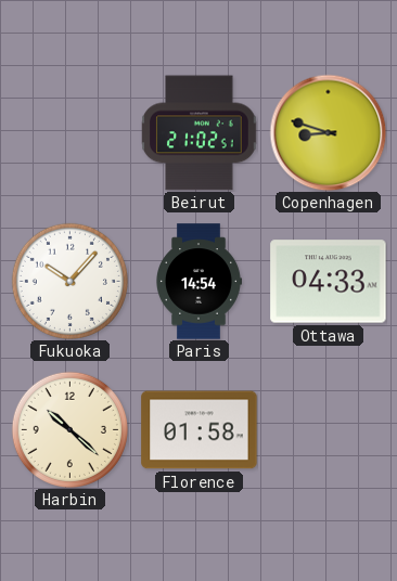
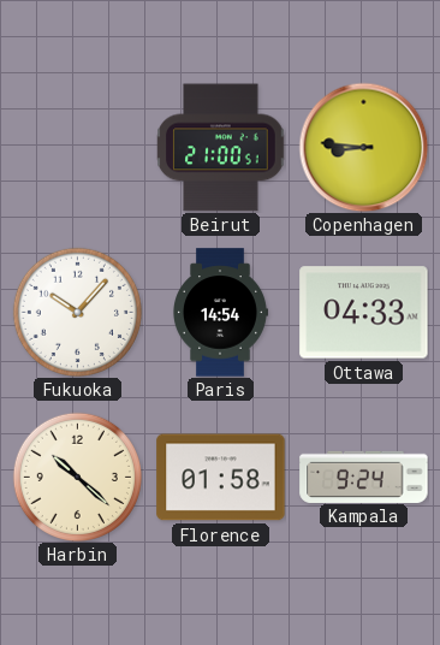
Beirut: 21:02 -> 21:00 (221, 148)
Copenhagen: 8:48 -> 8:46 (363, 147)
Kampala: none -> 9:24 (364, 477)
